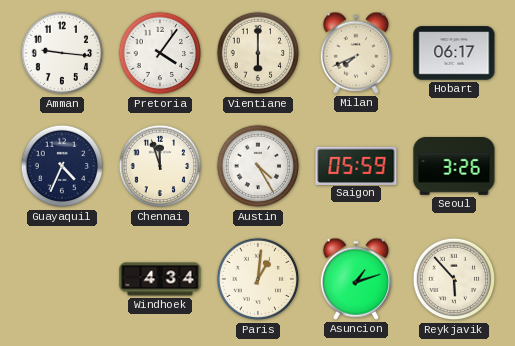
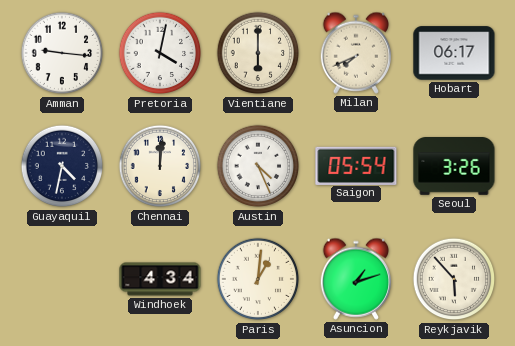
Pretoria: 4:06 -> 4:02 (160, 53)
Guayaquil: 4:34 -> 4:32 (62, 166)
Chennai: 11:57 -> 12:01 (160, 166)
Austin: 4:25 -> 4:26 (258, 166)
Saigon: 05:59 -> 05:54 (356, 165)
